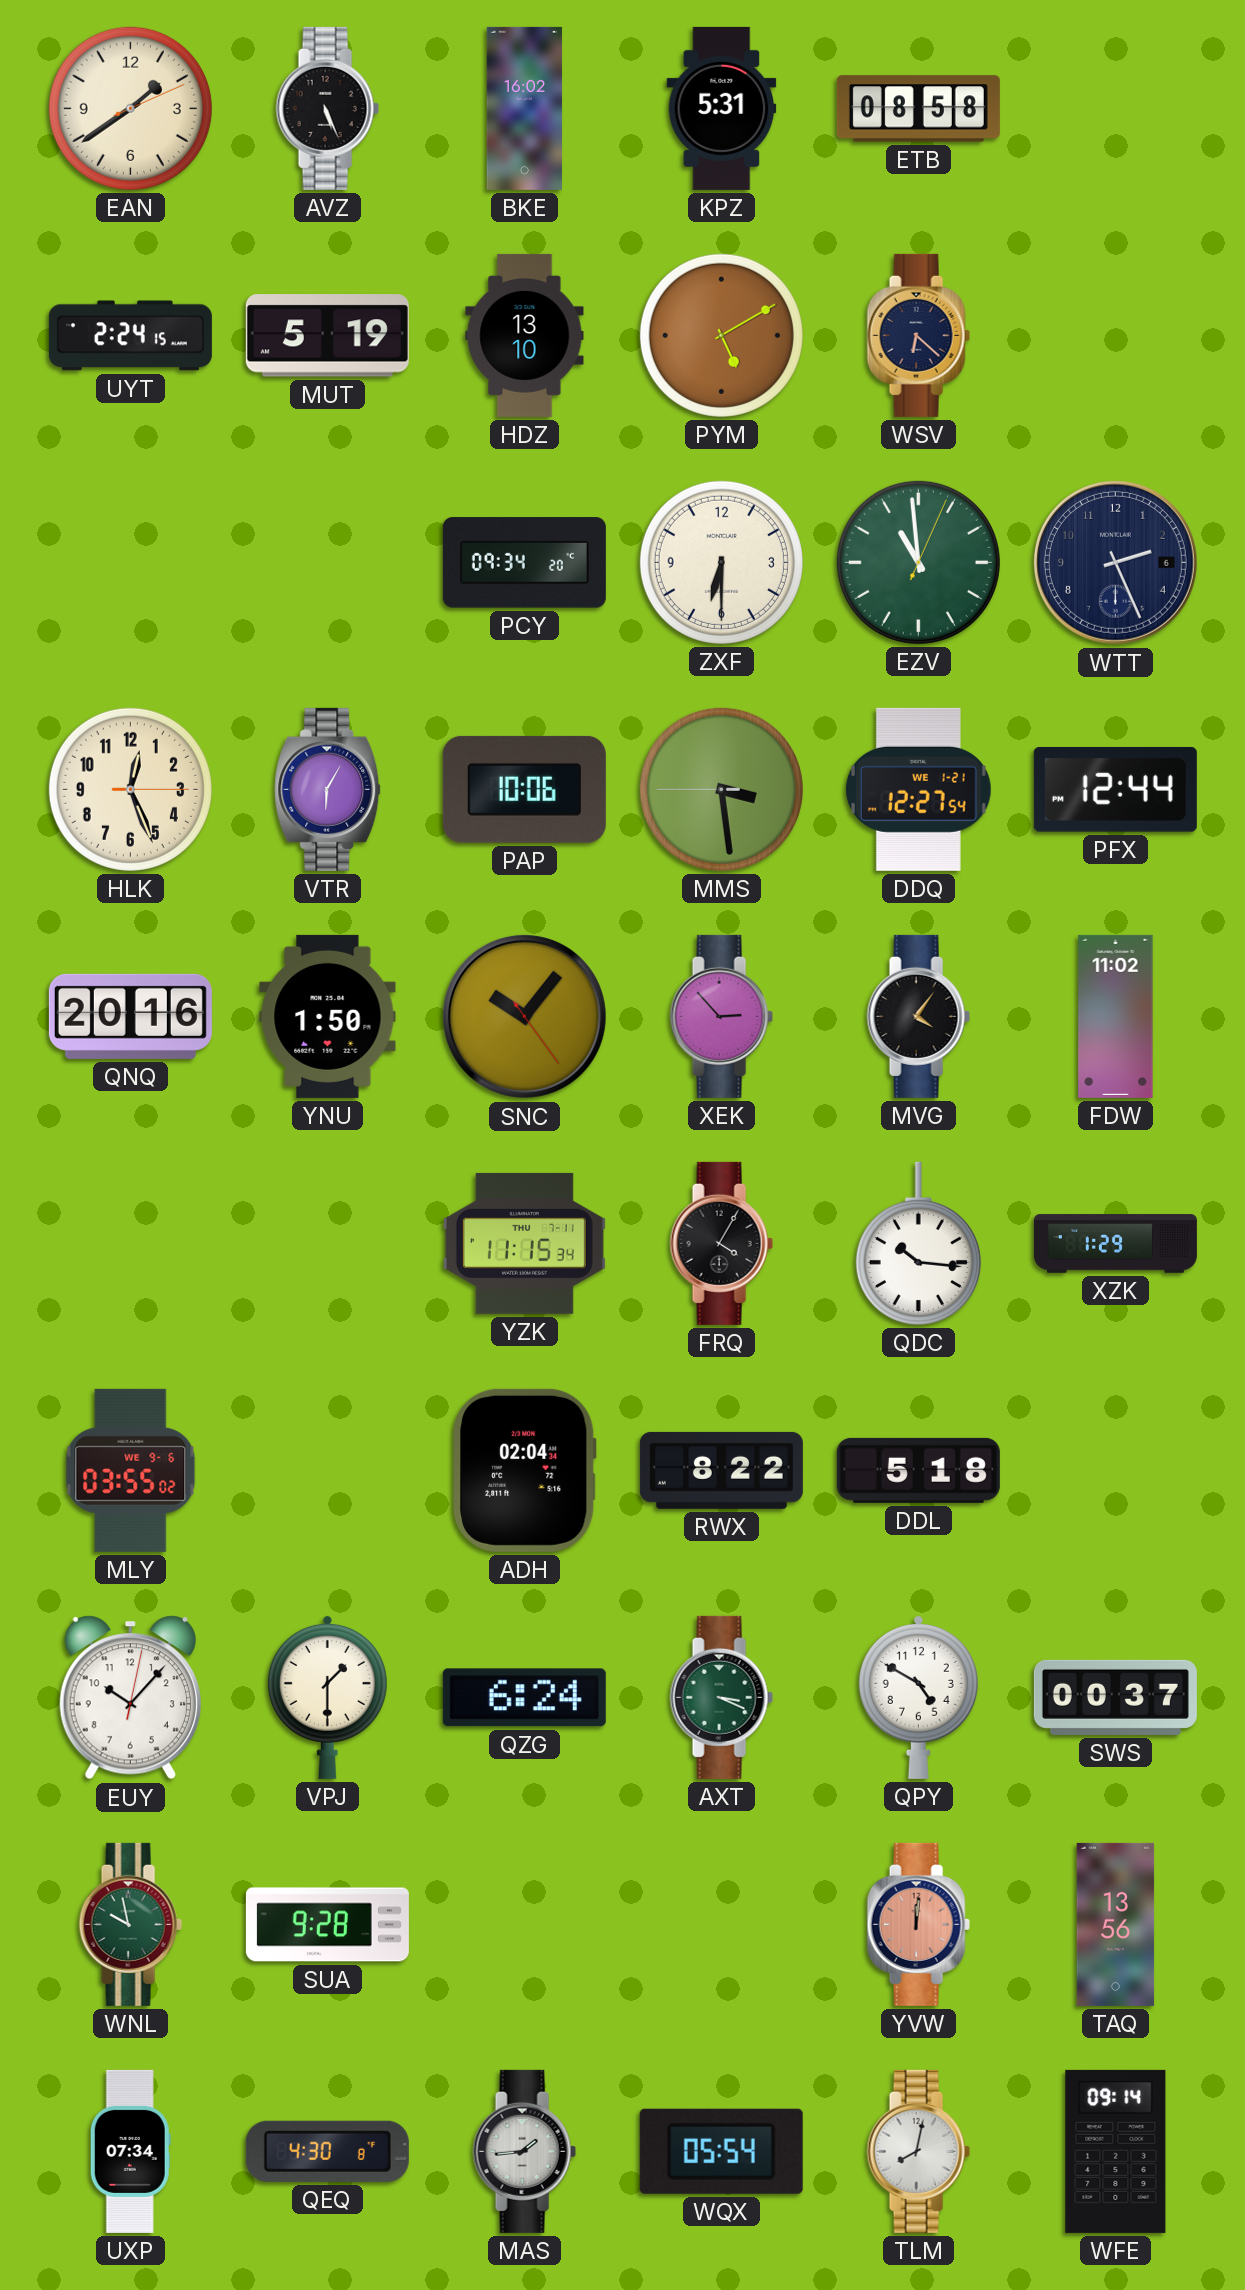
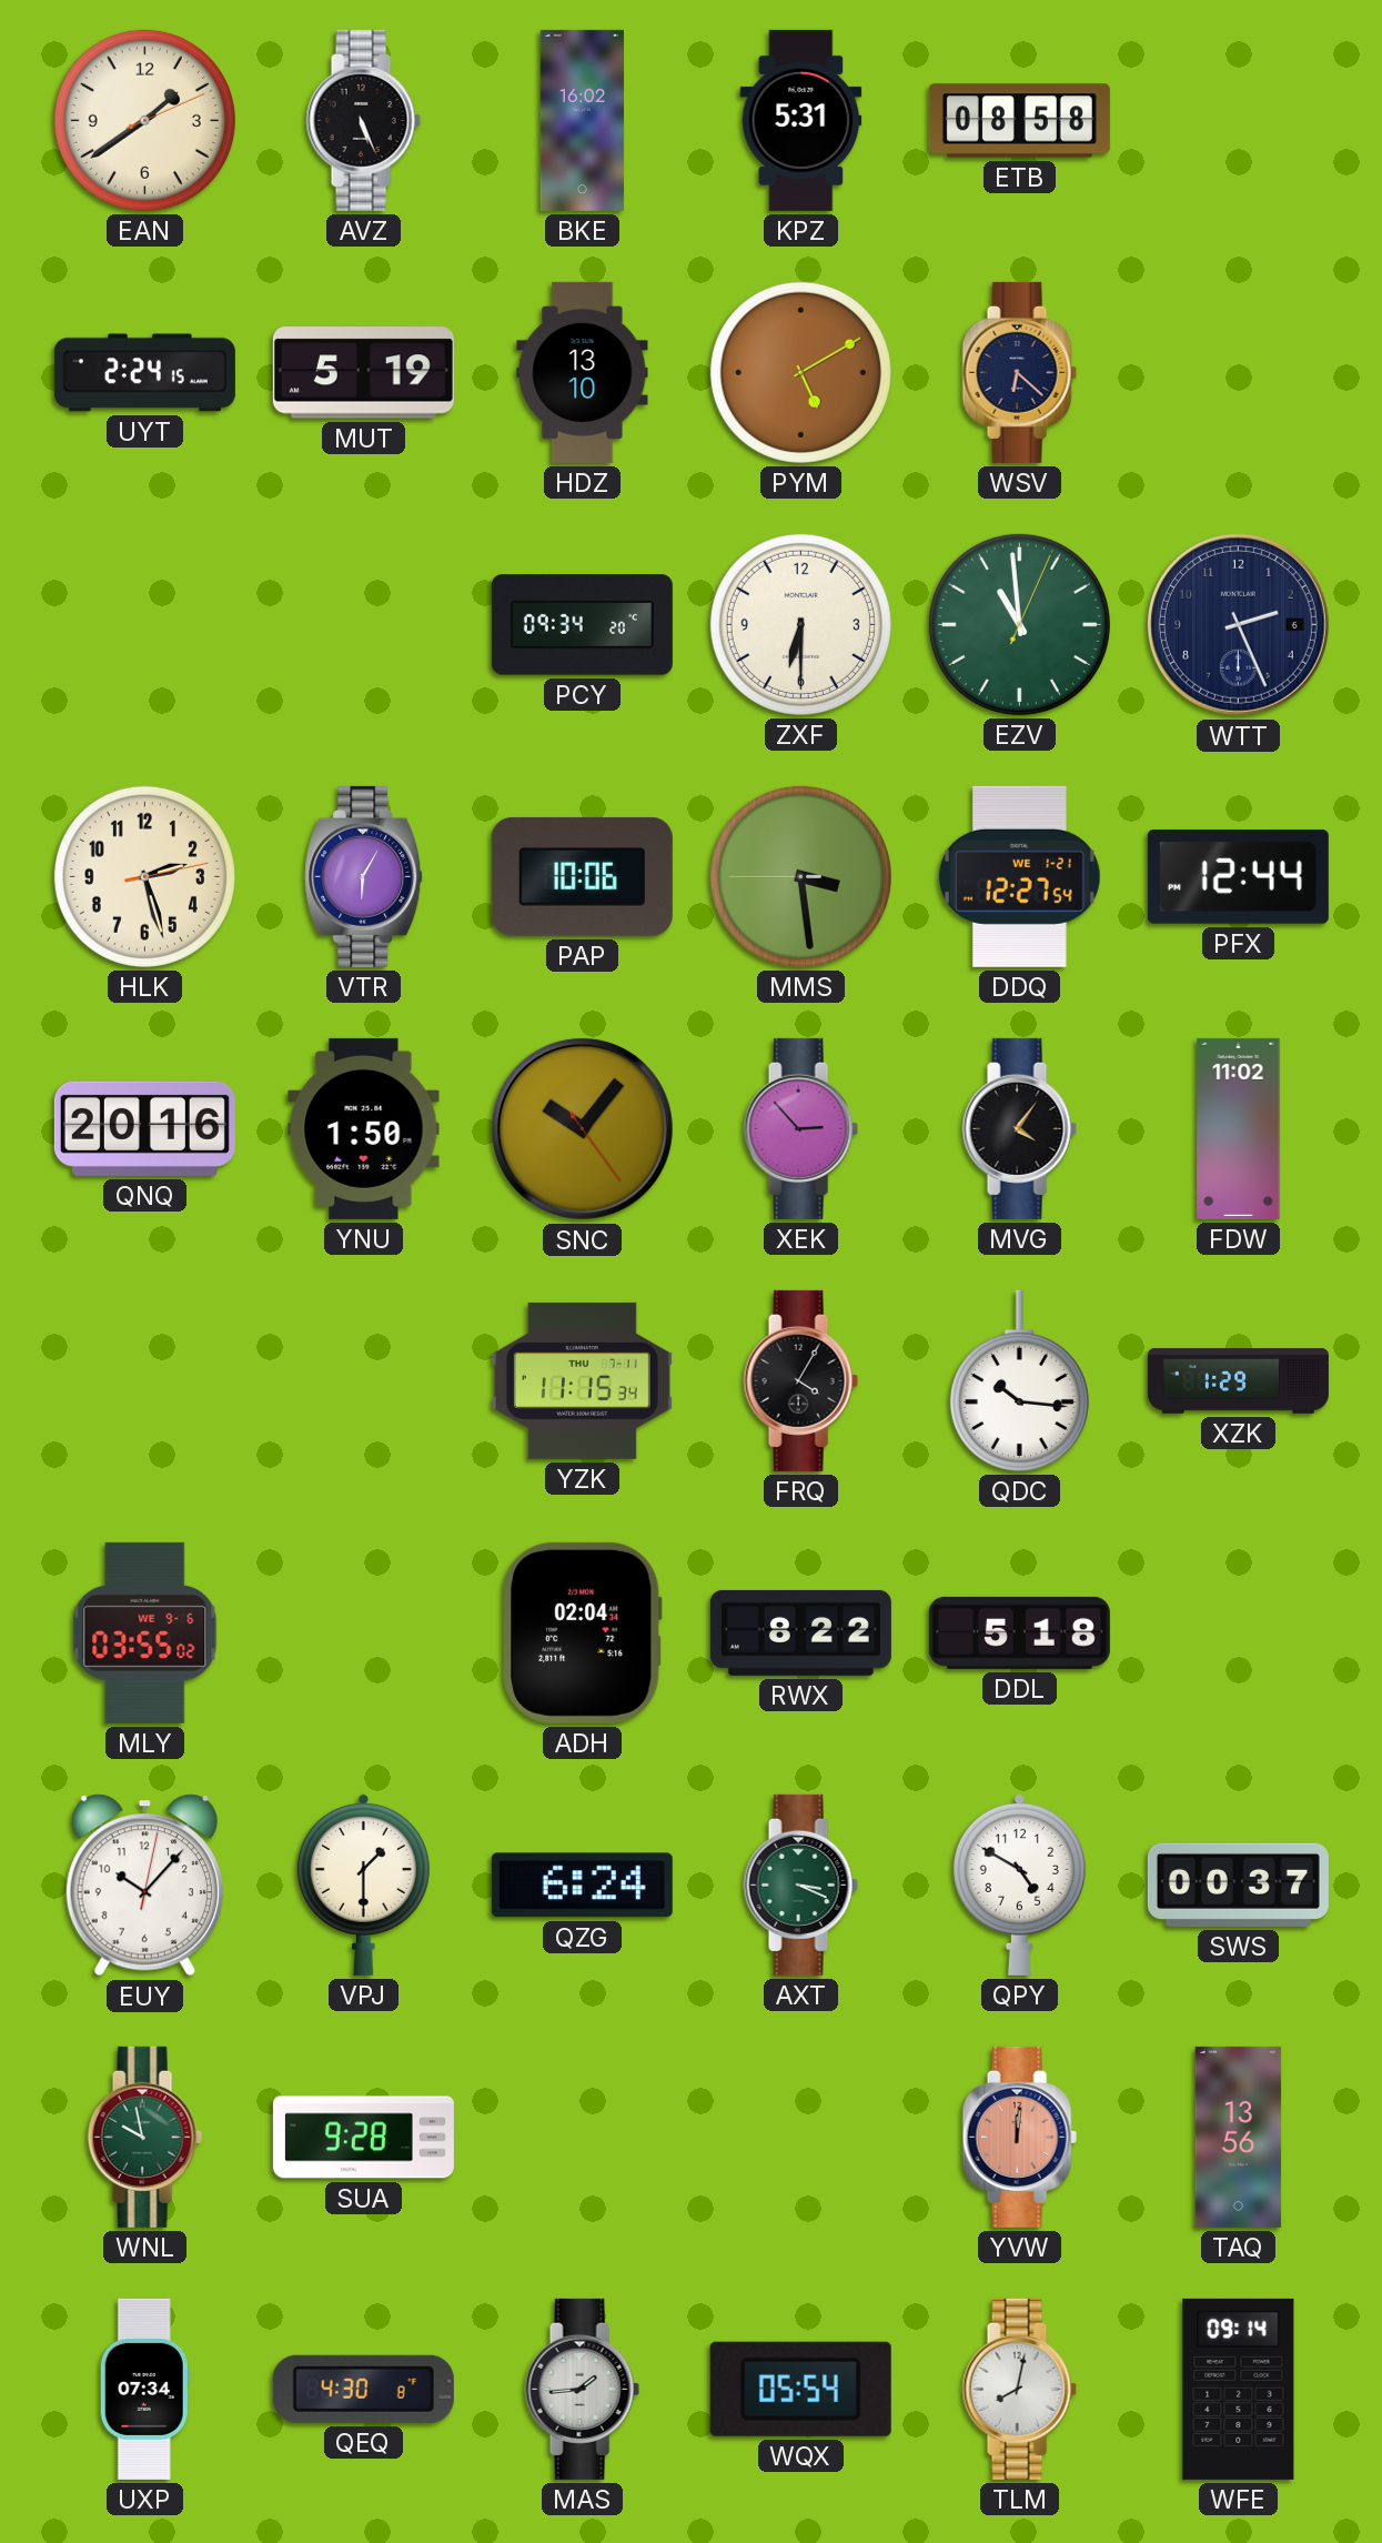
HLK: 12:26 -> 2:27 (144, 876)
